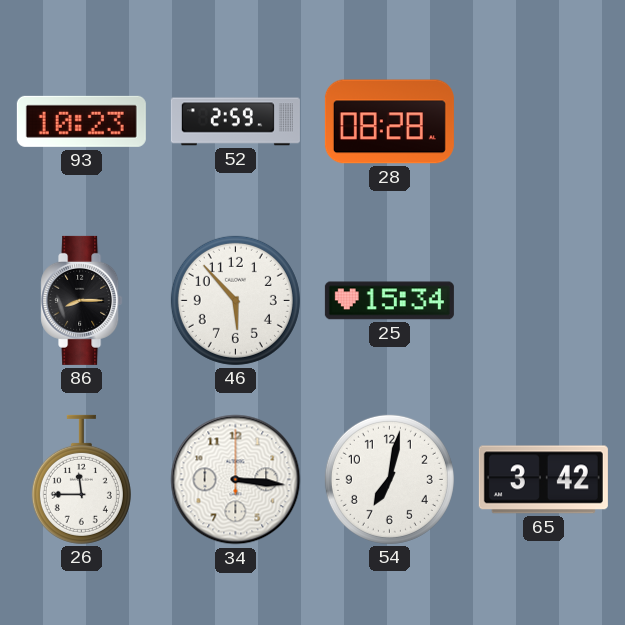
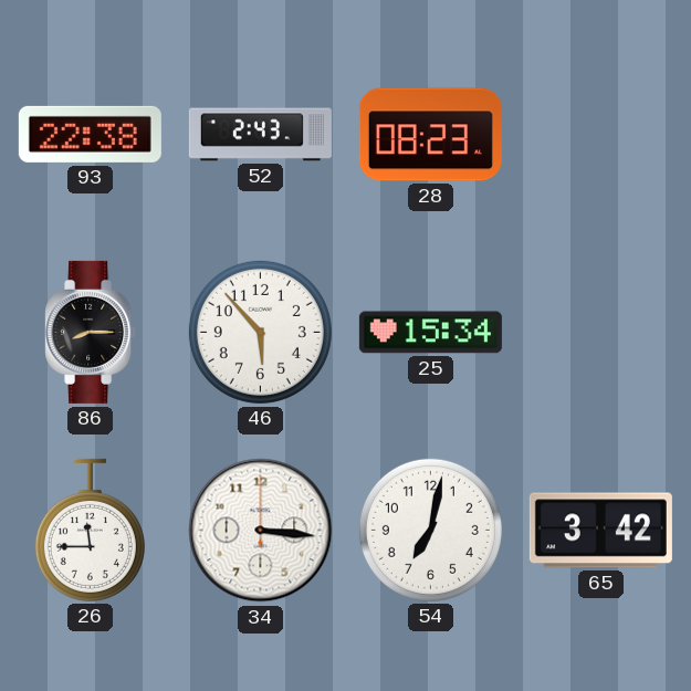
93: 10:23 -> 22:38 (90, 134)
52: 2:59 -> 2:43 (260, 135)
28: 08:28 -> 08:23 (430, 135)
